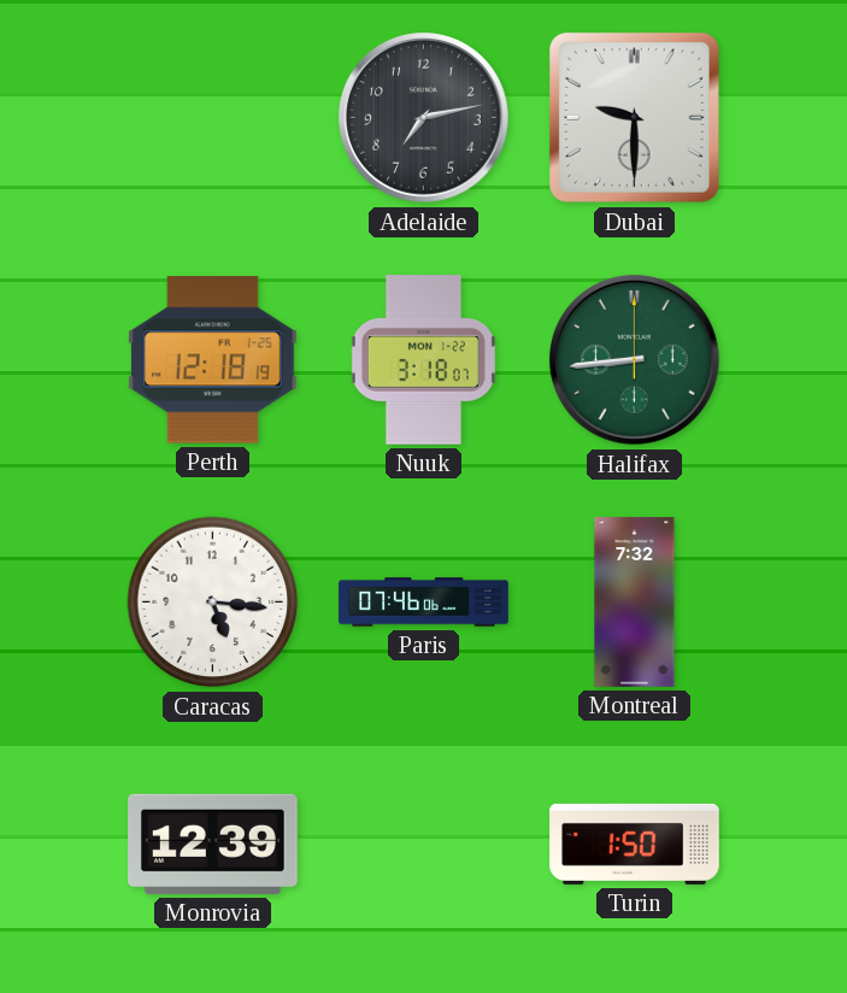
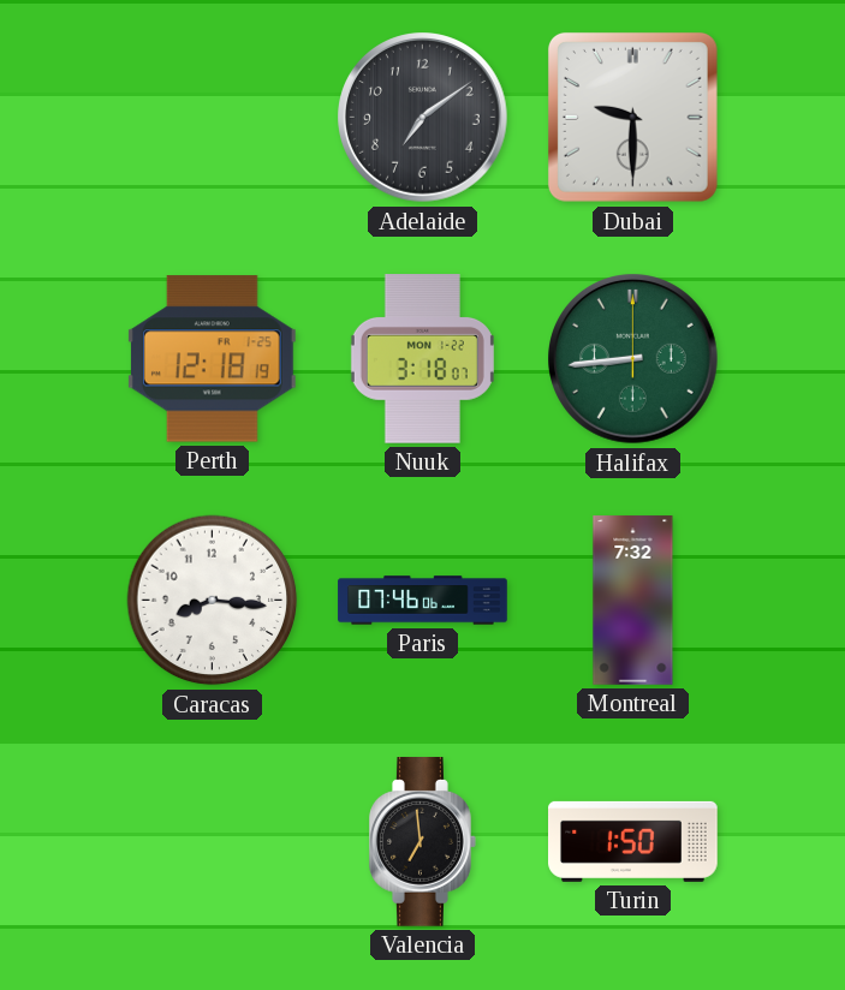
Adelaide: 7:13 -> 7:09 (423, 118)
Caracas: 5:16 -> 8:16 (213, 601)
Monrovia: 12:39 -> none (213, 844)
Valencia: none -> 6:59 (423, 842)
